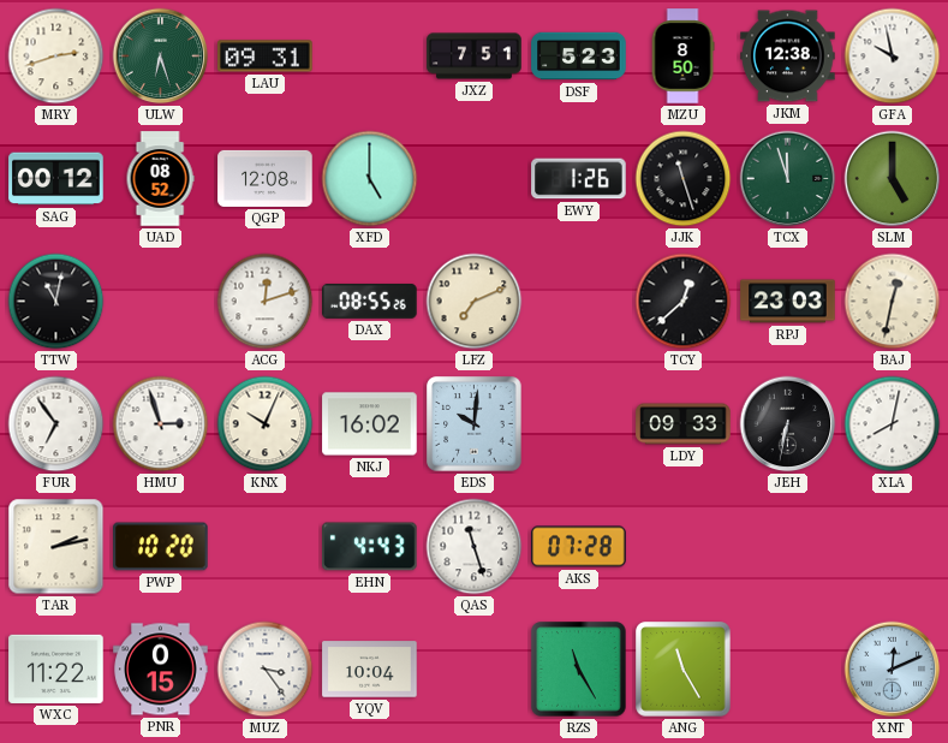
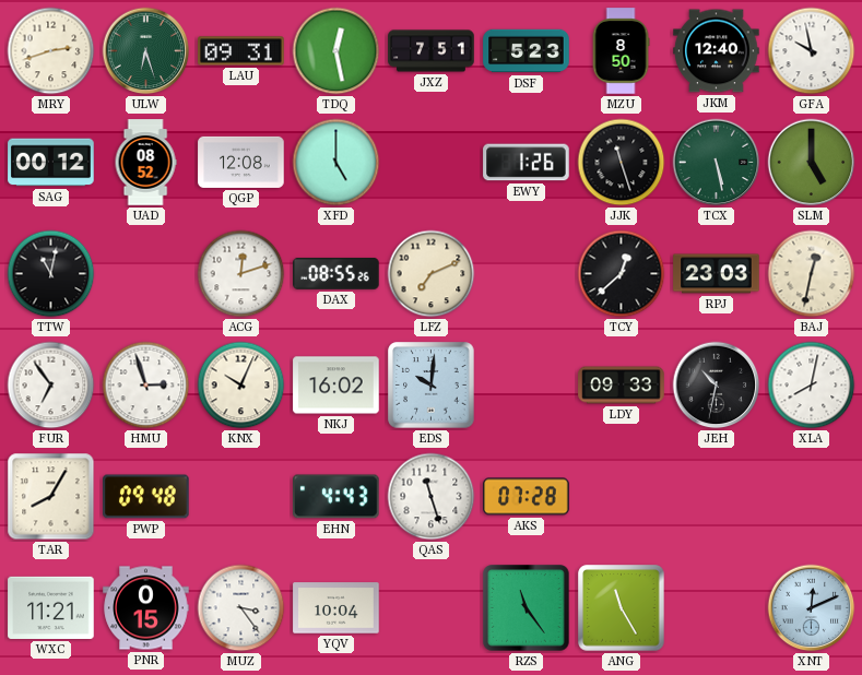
TDQ: none -> 12:28 (336, 51)
JKM: 12:38 -> 12:40 (717, 51)
TCX: 11:57 -> 5:28 (717, 163)
JEH: 6:32 -> 10:32 (717, 386)
TAR: 2:13 -> 8:05 (51, 497)
PWP: 10:20 -> 09:48 (146, 497)
WXC: 11:22 -> 11:21 (51, 607)
RZS: 11:25 -> 11:24 (527, 608)
